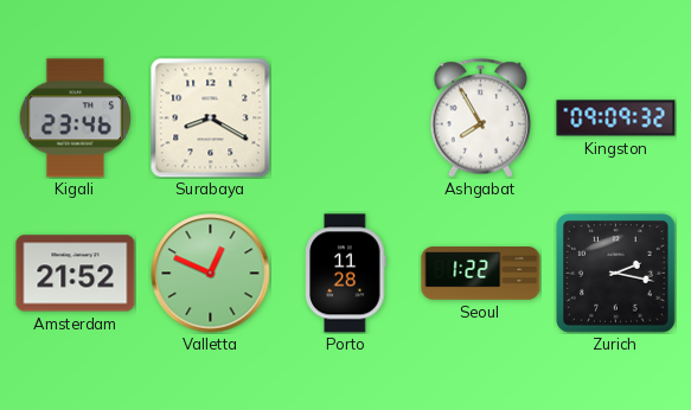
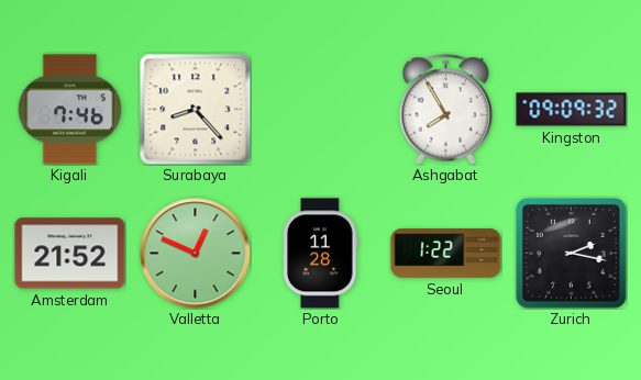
Kigali: 23:46 -> 7:46 (69, 110)
Surabaya: 8:20 -> 8:23 (196, 110)
